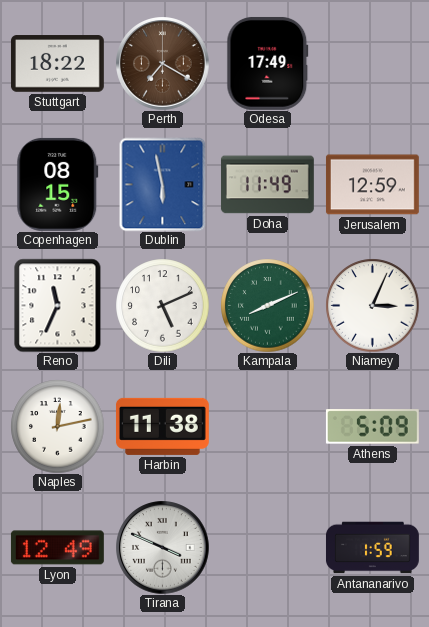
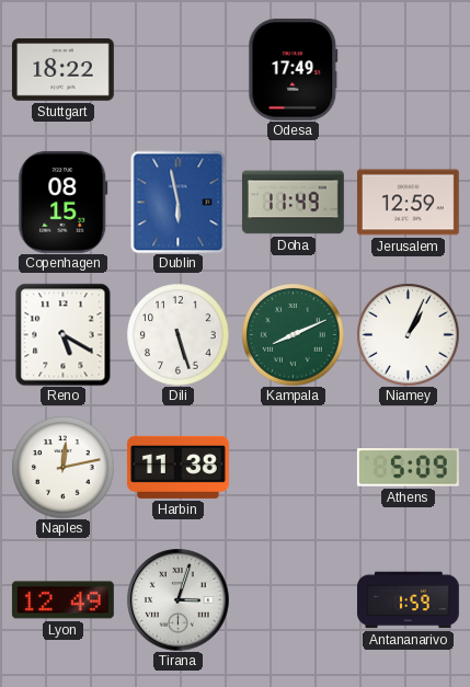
Perth: 7:20 -> none (162, 63)
Reno: 11:34 -> 5:20 (64, 334)
Dili: 5:11 -> 5:27 (177, 334)
Niamey: 3:04 -> 1:04 (408, 334)
Tirana: 3:49 -> 3:03 (177, 599)
